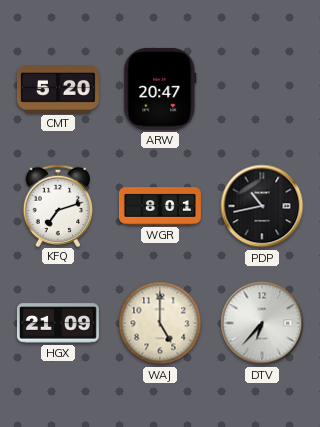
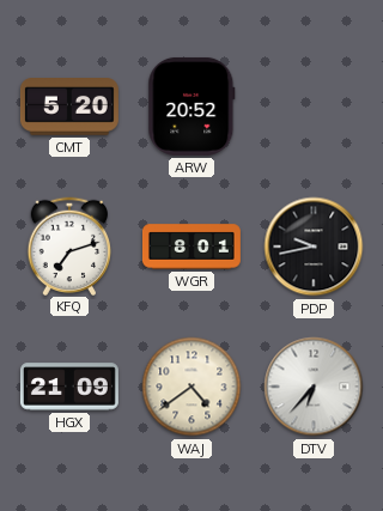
ARW: 20:47 -> 20:52 (191, 107)
PDP: 10:43 -> 9:43 (314, 247)
WAJ: 5:00 -> 4:39 (191, 387)
